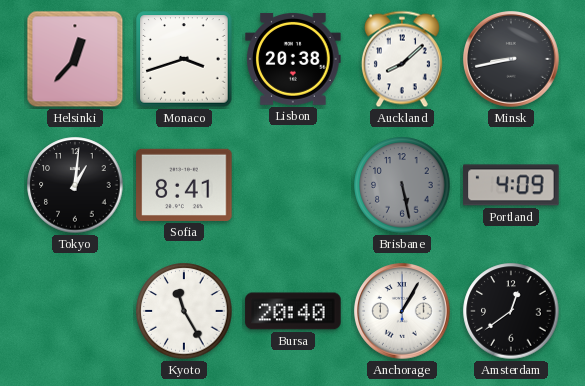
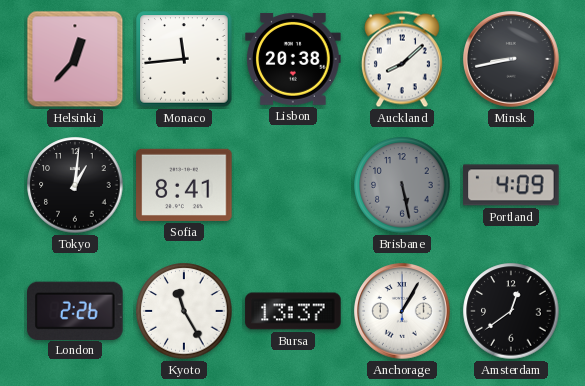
Monaco: 3:42 -> 11:44 (184, 59)
London: none -> 2:26 (75, 310)
Bursa: 20:40 -> 13:37 (293, 311)
